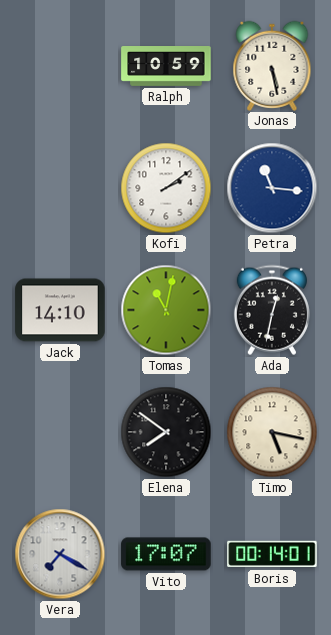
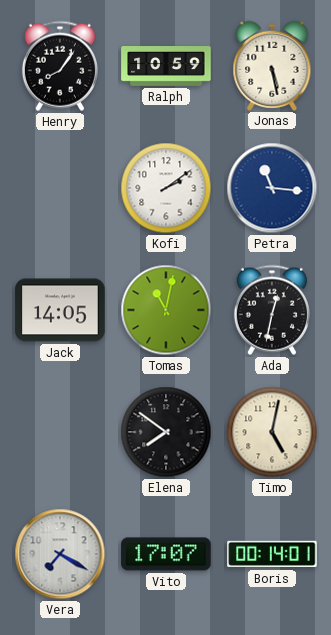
Henry: none -> 8:06 (60, 66)
Jack: 14:10 -> 14:05 (60, 310)
Timo: 5:17 -> 5:02 (272, 432)
